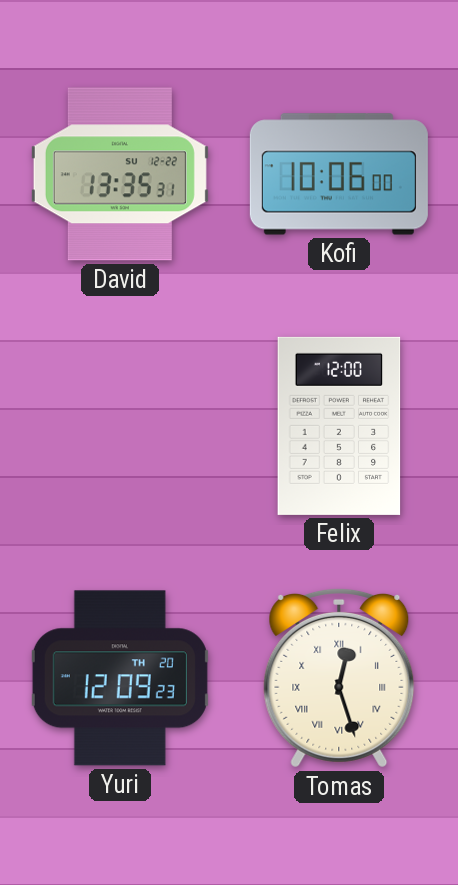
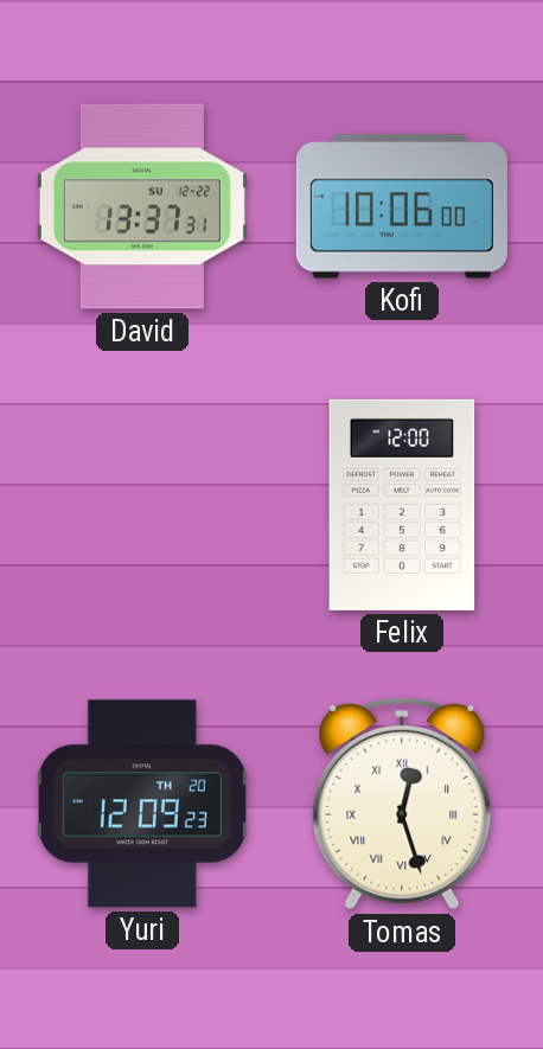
David: 13:35 -> 13:37 (142, 206)
